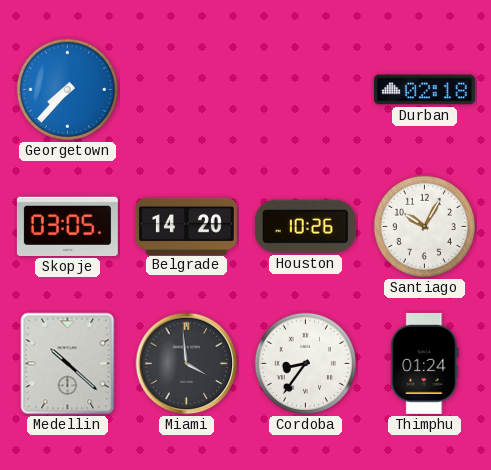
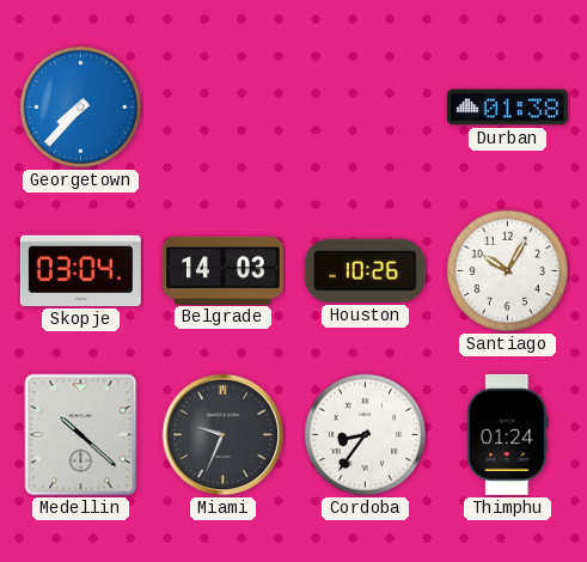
Durban: 02:18 -> 01:38 (507, 108)
Skopje: 03:05 -> 03:04 (80, 270)
Belgrade: 14:20 -> 14:03 (222, 270)
Miami: 3:59 -> 9:34 (224, 435)
